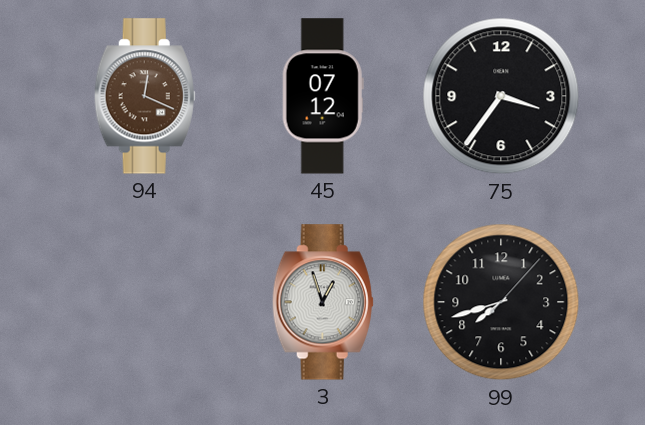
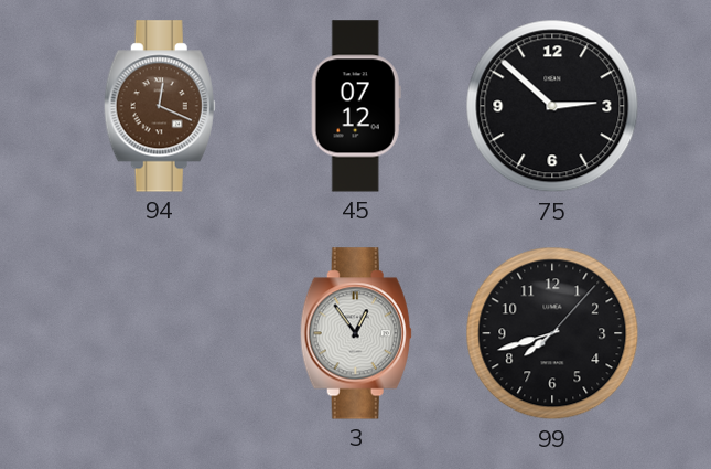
75: 3:36 -> 2:52 (552, 106)
3: 12:57 -> 12:54 (356, 333)
